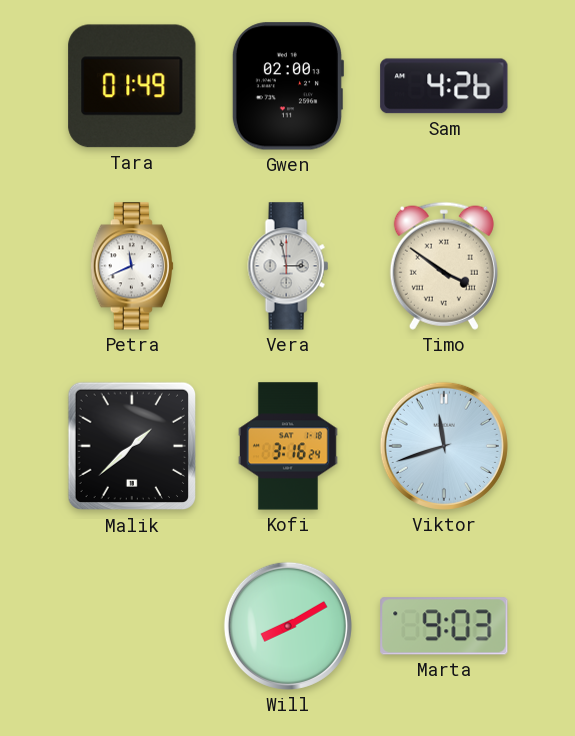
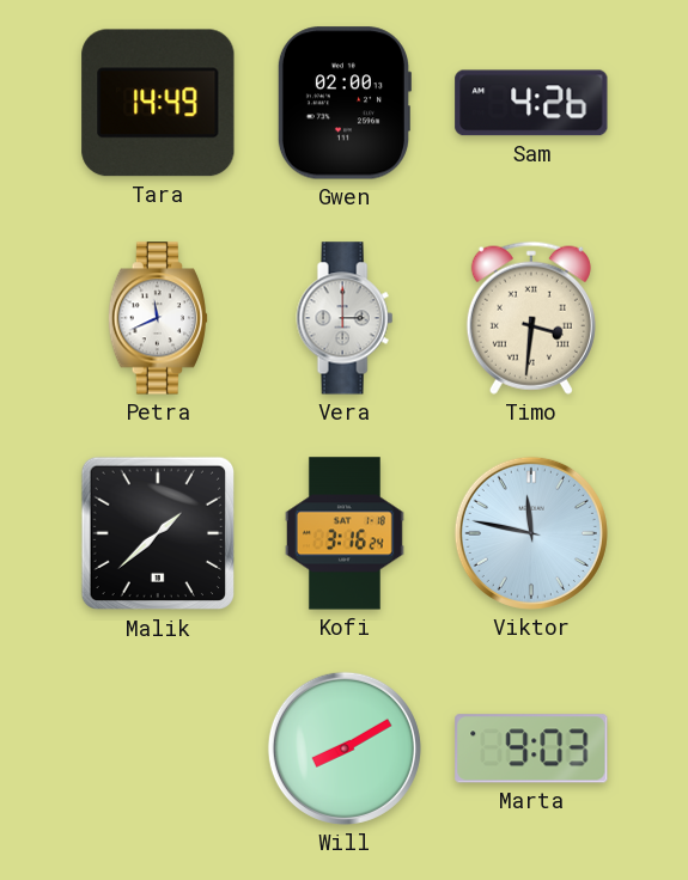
Tara: 01:49 -> 14:49 (158, 103)
Vera: 2:58 -> 3:00 (345, 318)
Timo: 3:51 -> 3:31 (531, 318)
Viktor: 11:42 -> 11:47 (531, 533)
